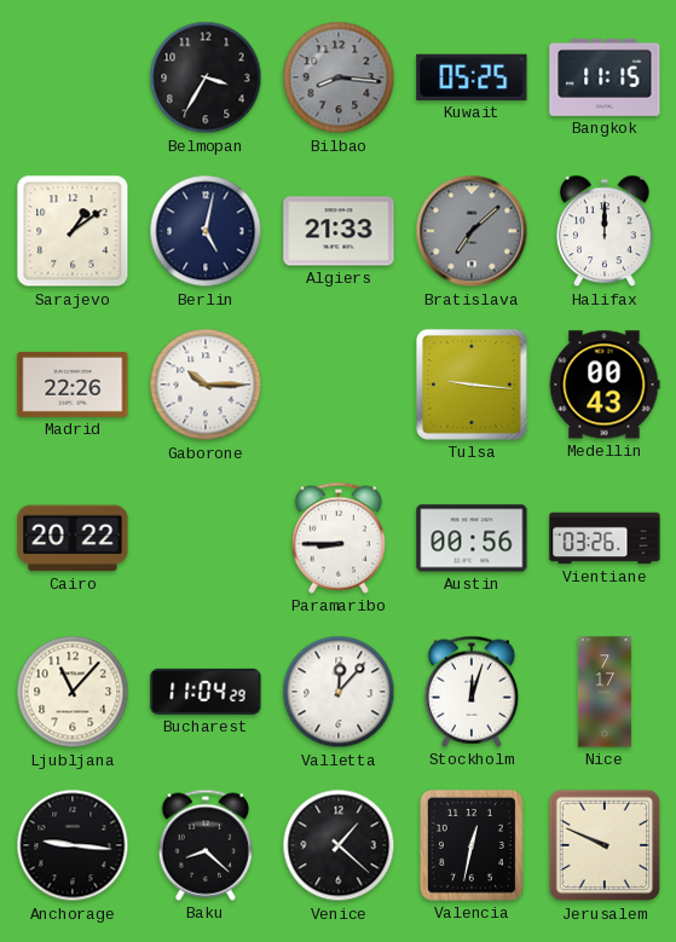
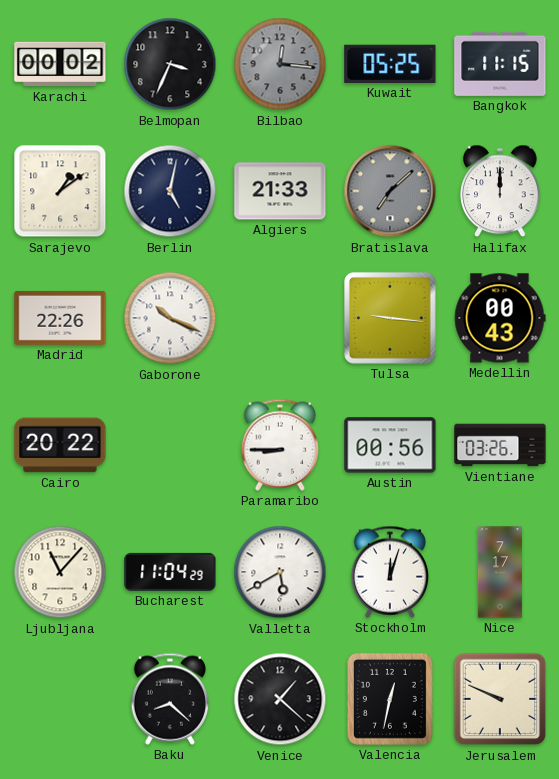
Karachi: none -> 00:02 (60, 64)
Belmopan: 3:35 -> 3:34 (170, 64)
Bilbao: 8:16 -> 12:16 (280, 64)
Gaborone: 10:15 -> 10:19 (170, 318)
Valletta: 12:07 -> 5:40 (280, 572)
Anchorage: 9:16 -> none (73, 845)
